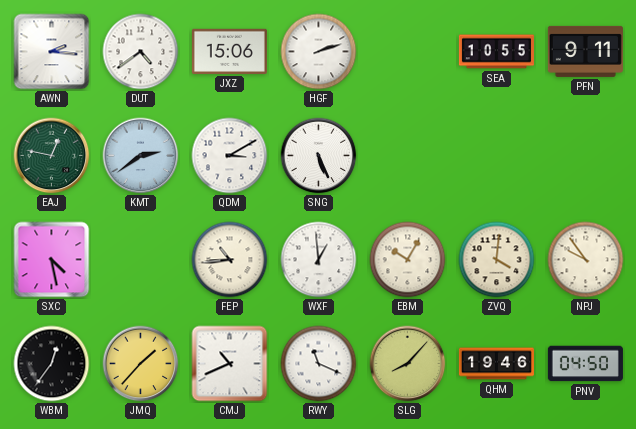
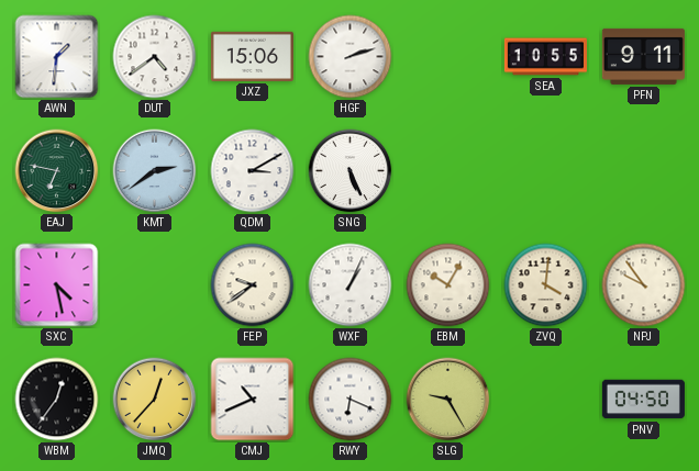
AWN: 2:16 -> 1:31 (57, 57)
EAJ: 12:47 -> 6:47 (57, 171)
FEP: 10:44 -> 9:39 (253, 285)
WXF: 12:59 -> 1:04 (351, 285)
JMQ: 1:37 -> 12:37 (155, 400)
RWY: 11:19 -> 6:19 (351, 400)
SLG: 8:07 -> 9:25 (448, 400)
QHM: 19:46 -> none (496, 364)
